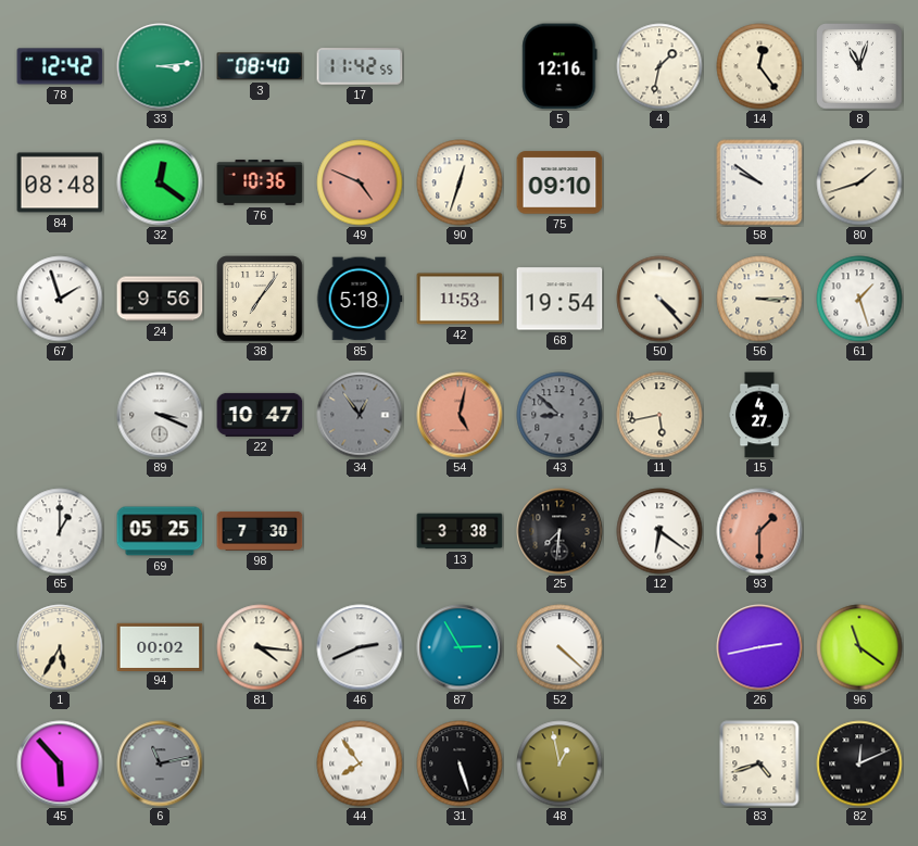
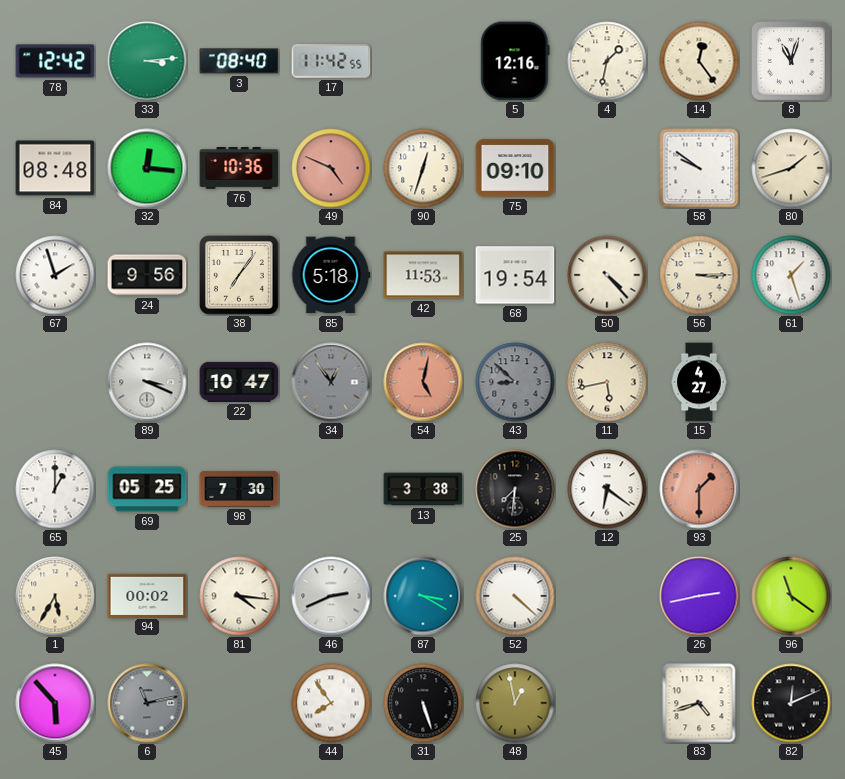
32: 12:21 -> 12:16 (147, 168)
87: 2:55 -> 3:20 (423, 596)
